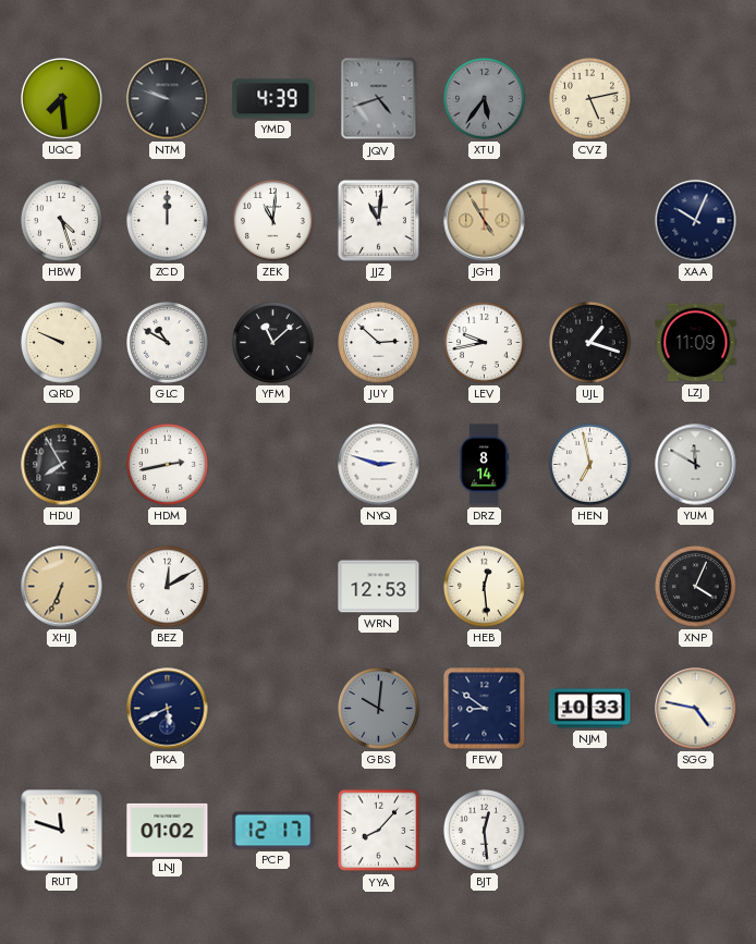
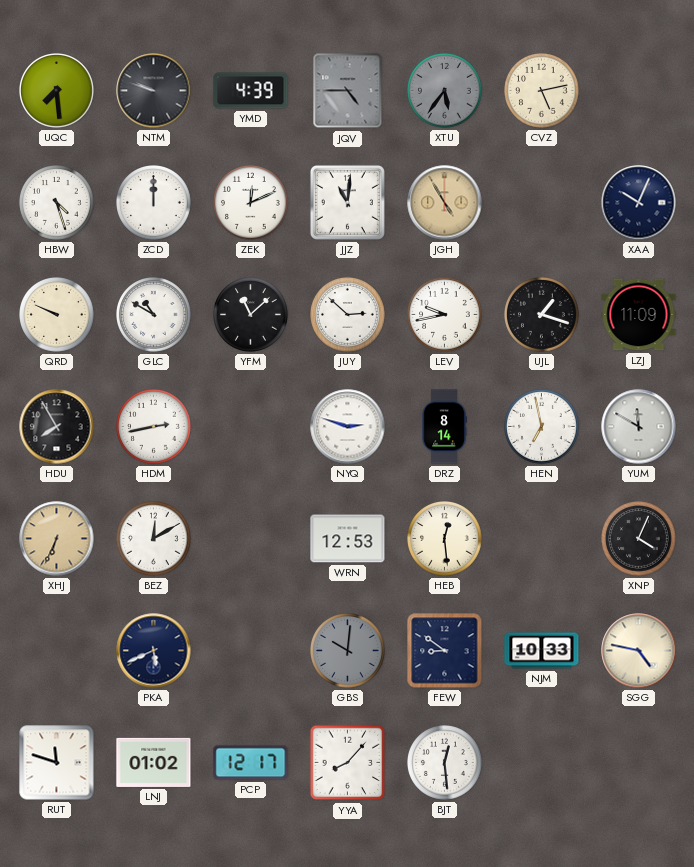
JQV: 4:42 -> 4:45 (348, 91)
ZEK: 11:01 -> 12:11 (251, 203)
